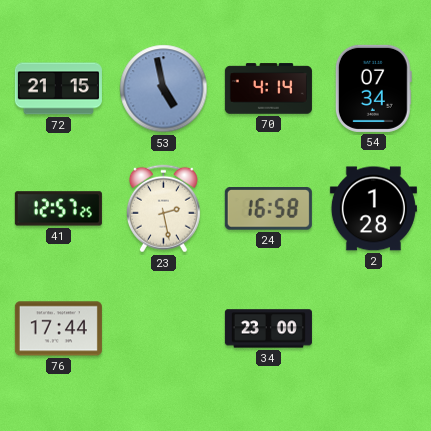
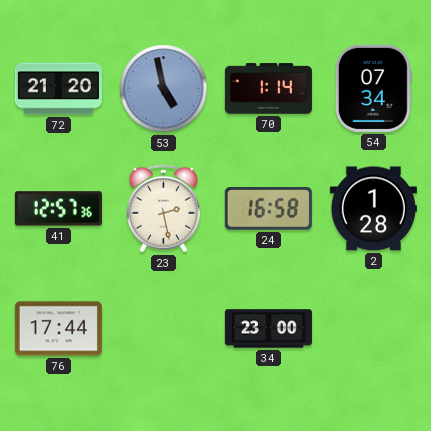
72: 21:15 -> 21:20 (58, 89)
70: 4:14 -> 1:14 (268, 89)
41: 12:57:25 -> 12:57:36 (58, 209)
